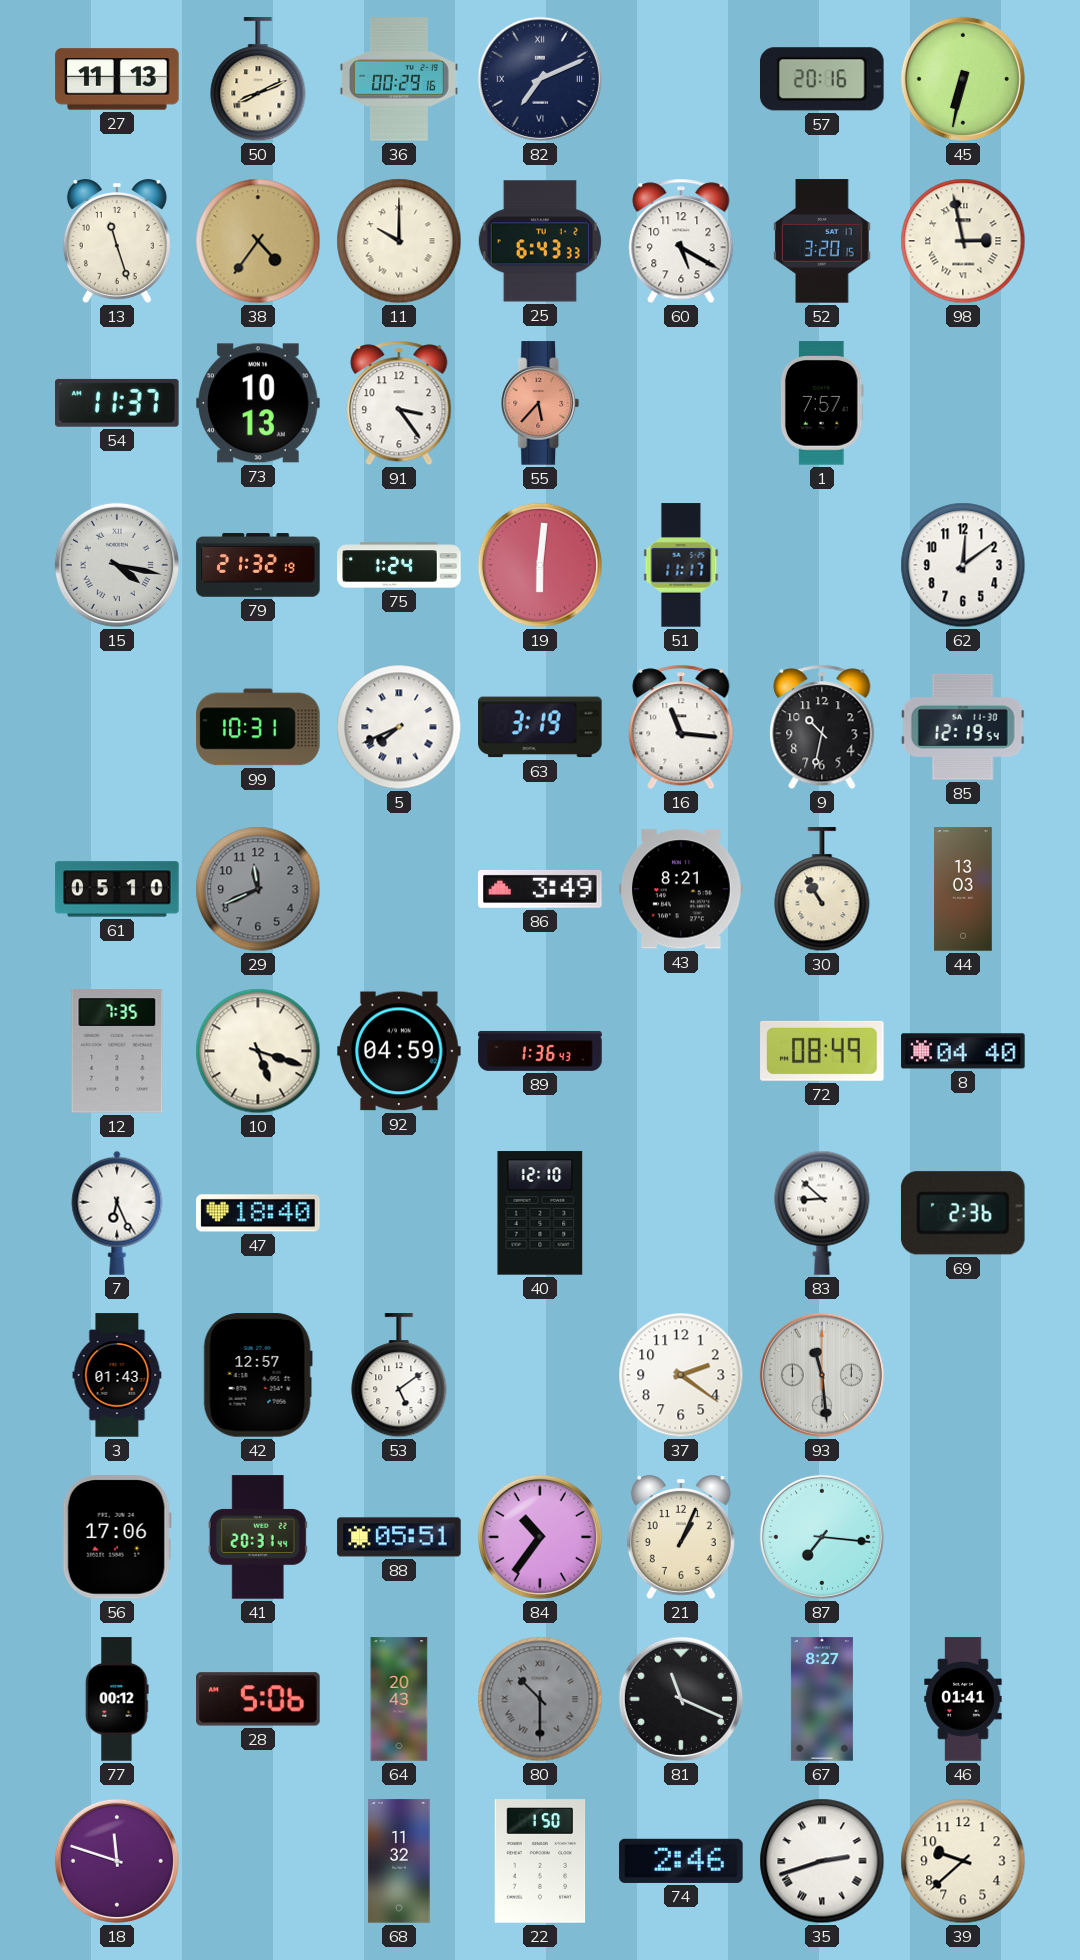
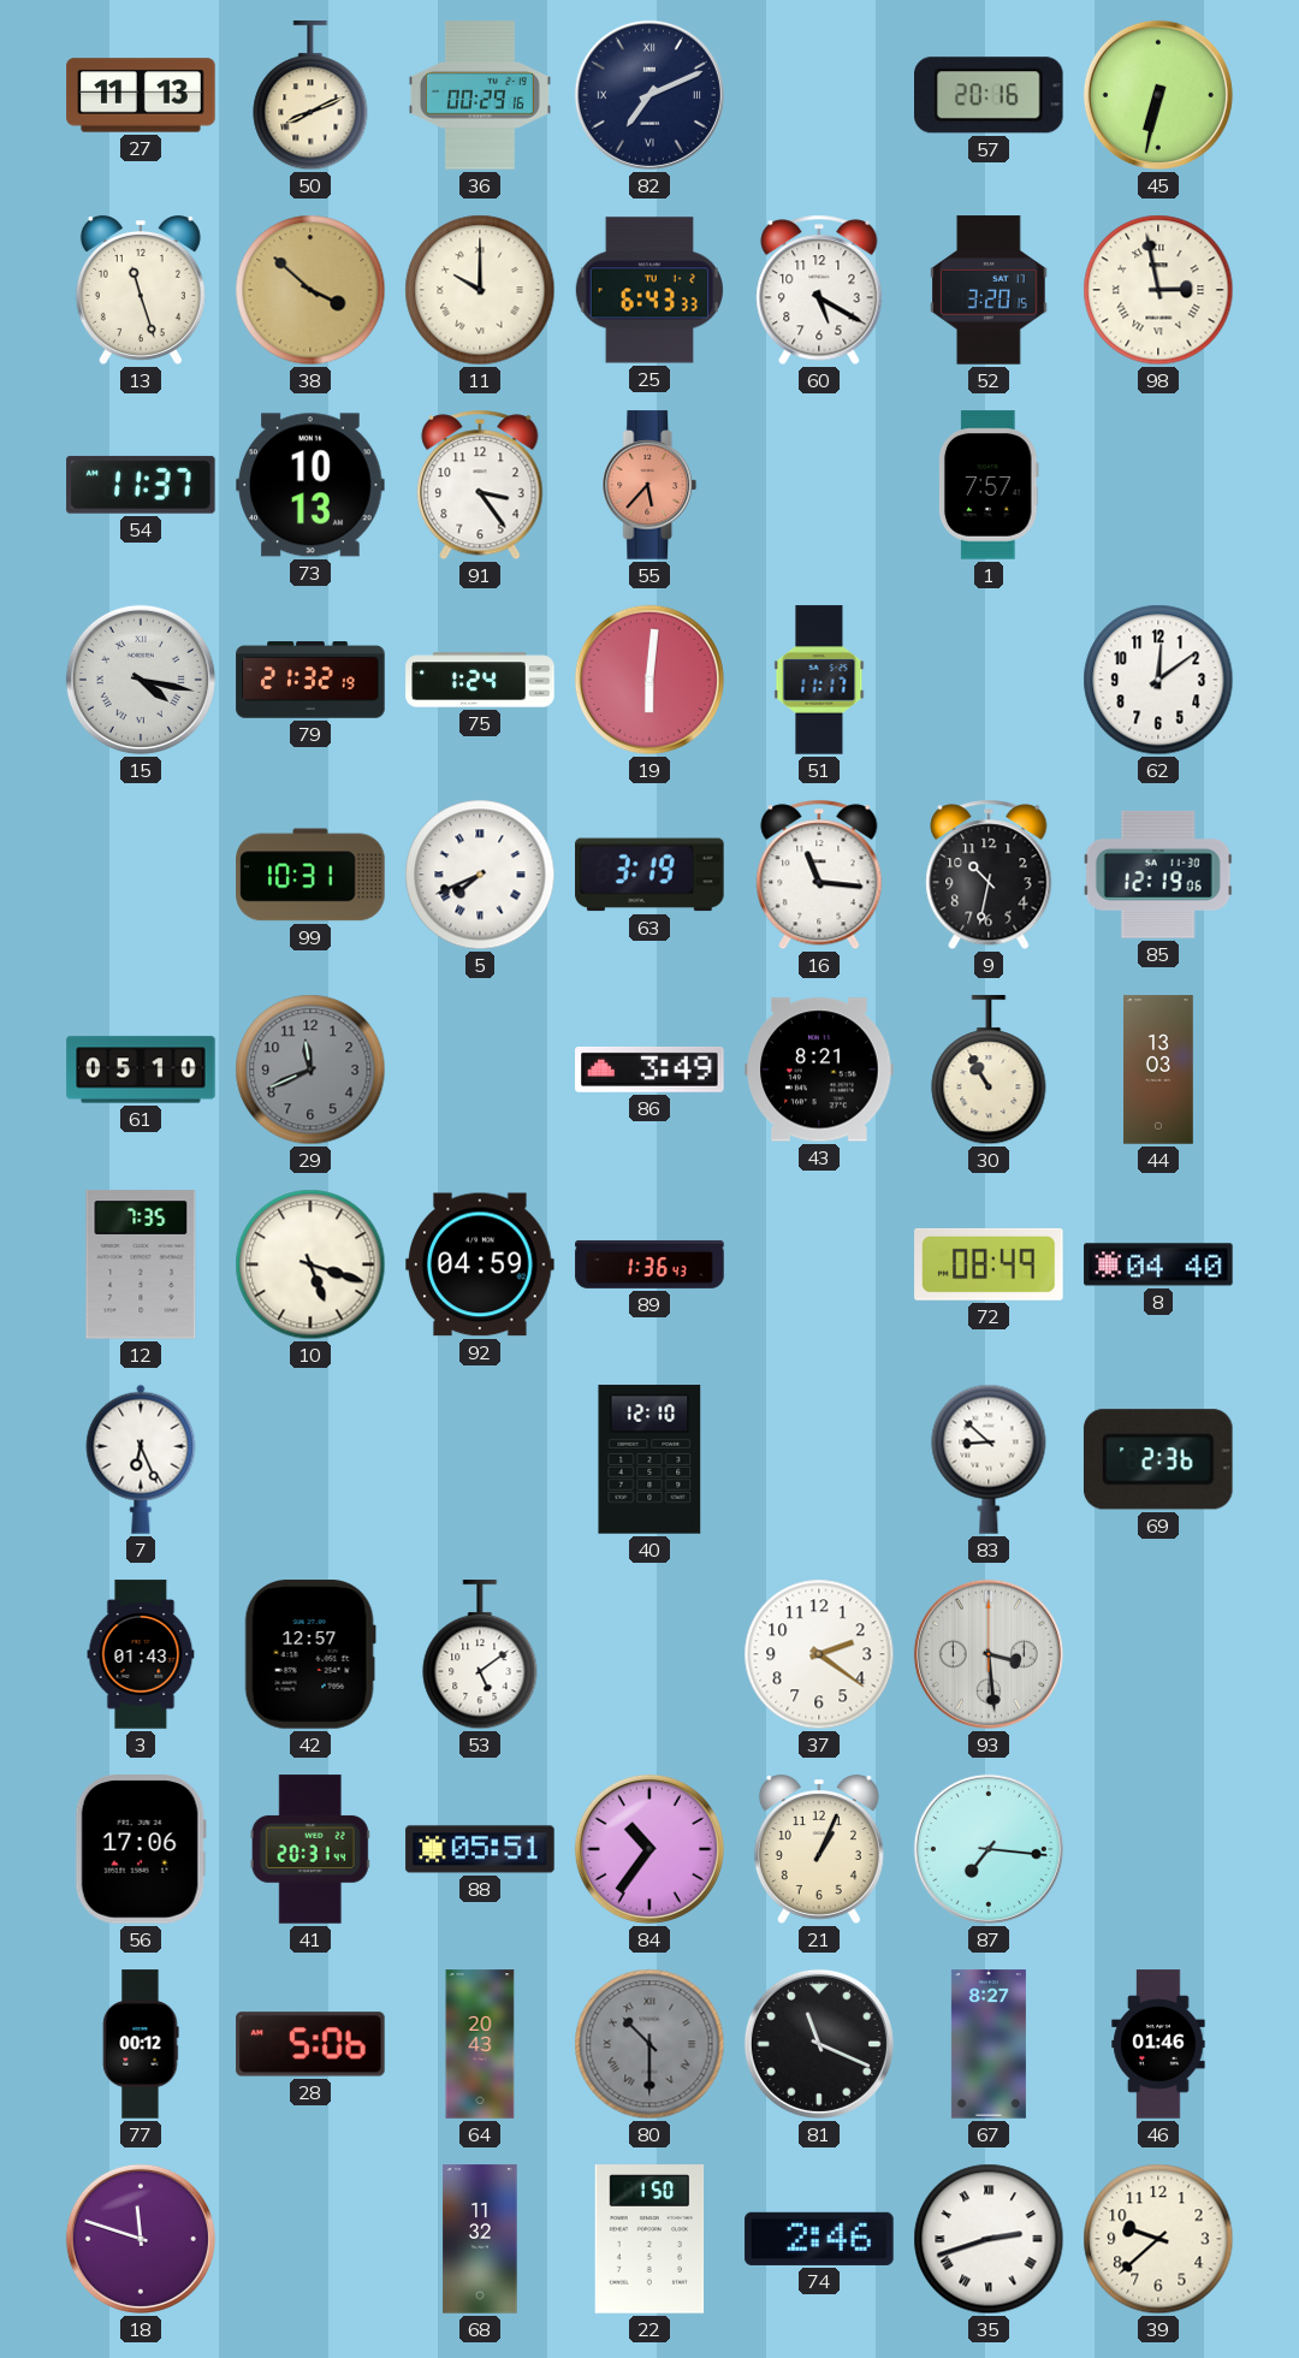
38: 4:36 -> 3:52 (310, 290)
85: 12:19:54 -> 12:19:06 (1158, 875)
47: 18:40 -> none (258, 1213)
93: 11:29 -> 3:29 (989, 1654)
46: 01:41 -> 01:46 (1158, 2044)
